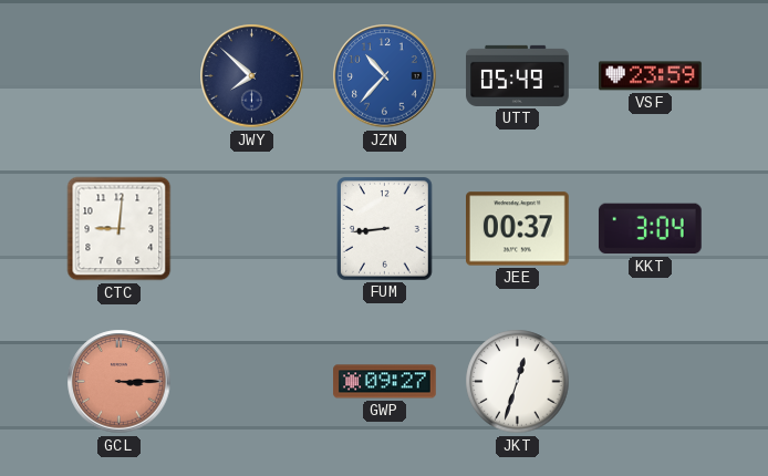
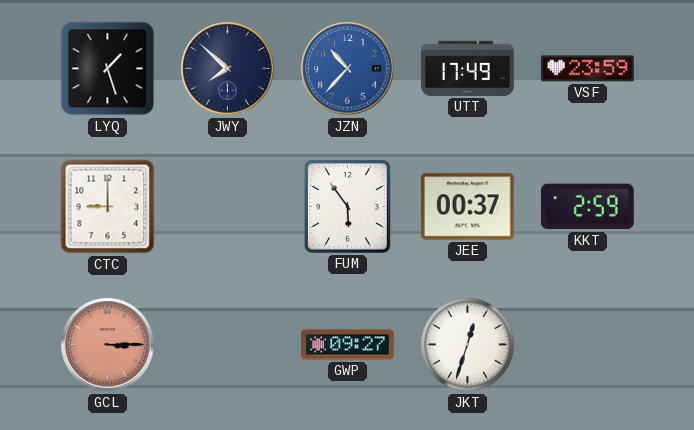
LYQ: none -> 1:27 (108, 69)
UTT: 05:49 -> 17:49 (468, 68)
CTC: 9:01 -> 9:00 (108, 207)
FUM: 8:44 -> 5:54 (348, 207)
KKT: 3:04 -> 2:59 (587, 207)
